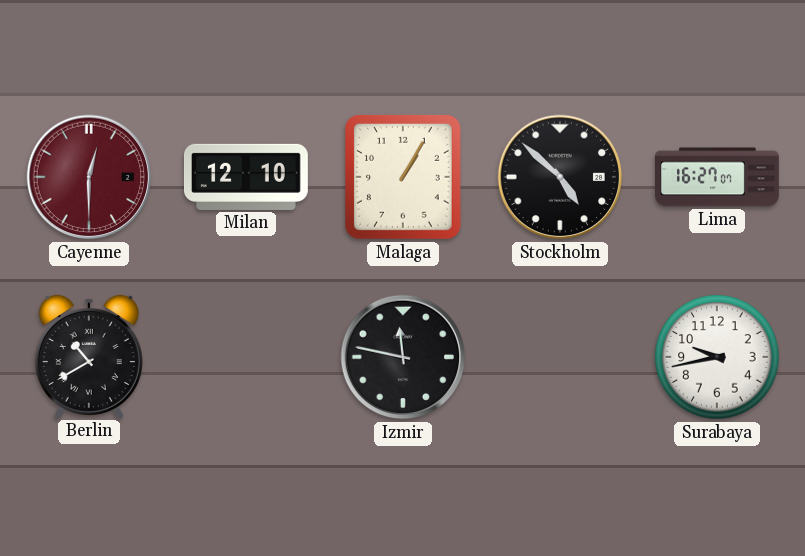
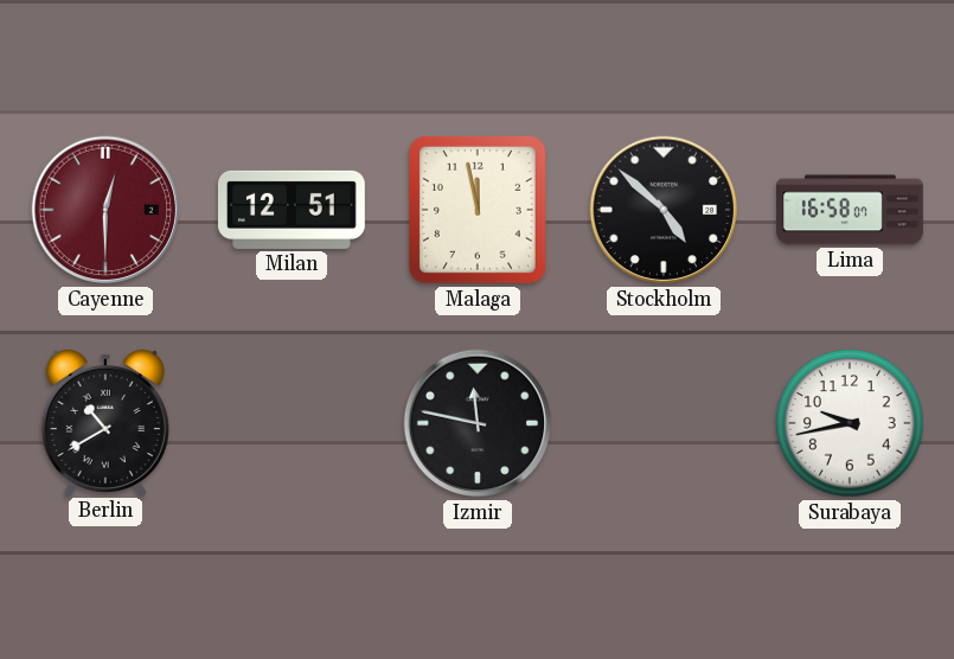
Milan: 12:10 -> 12:51 (292, 210)
Malaga: 1:05 -> 11:58 (478, 211)
Lima: 16:27 -> 16:58 (851, 210)
